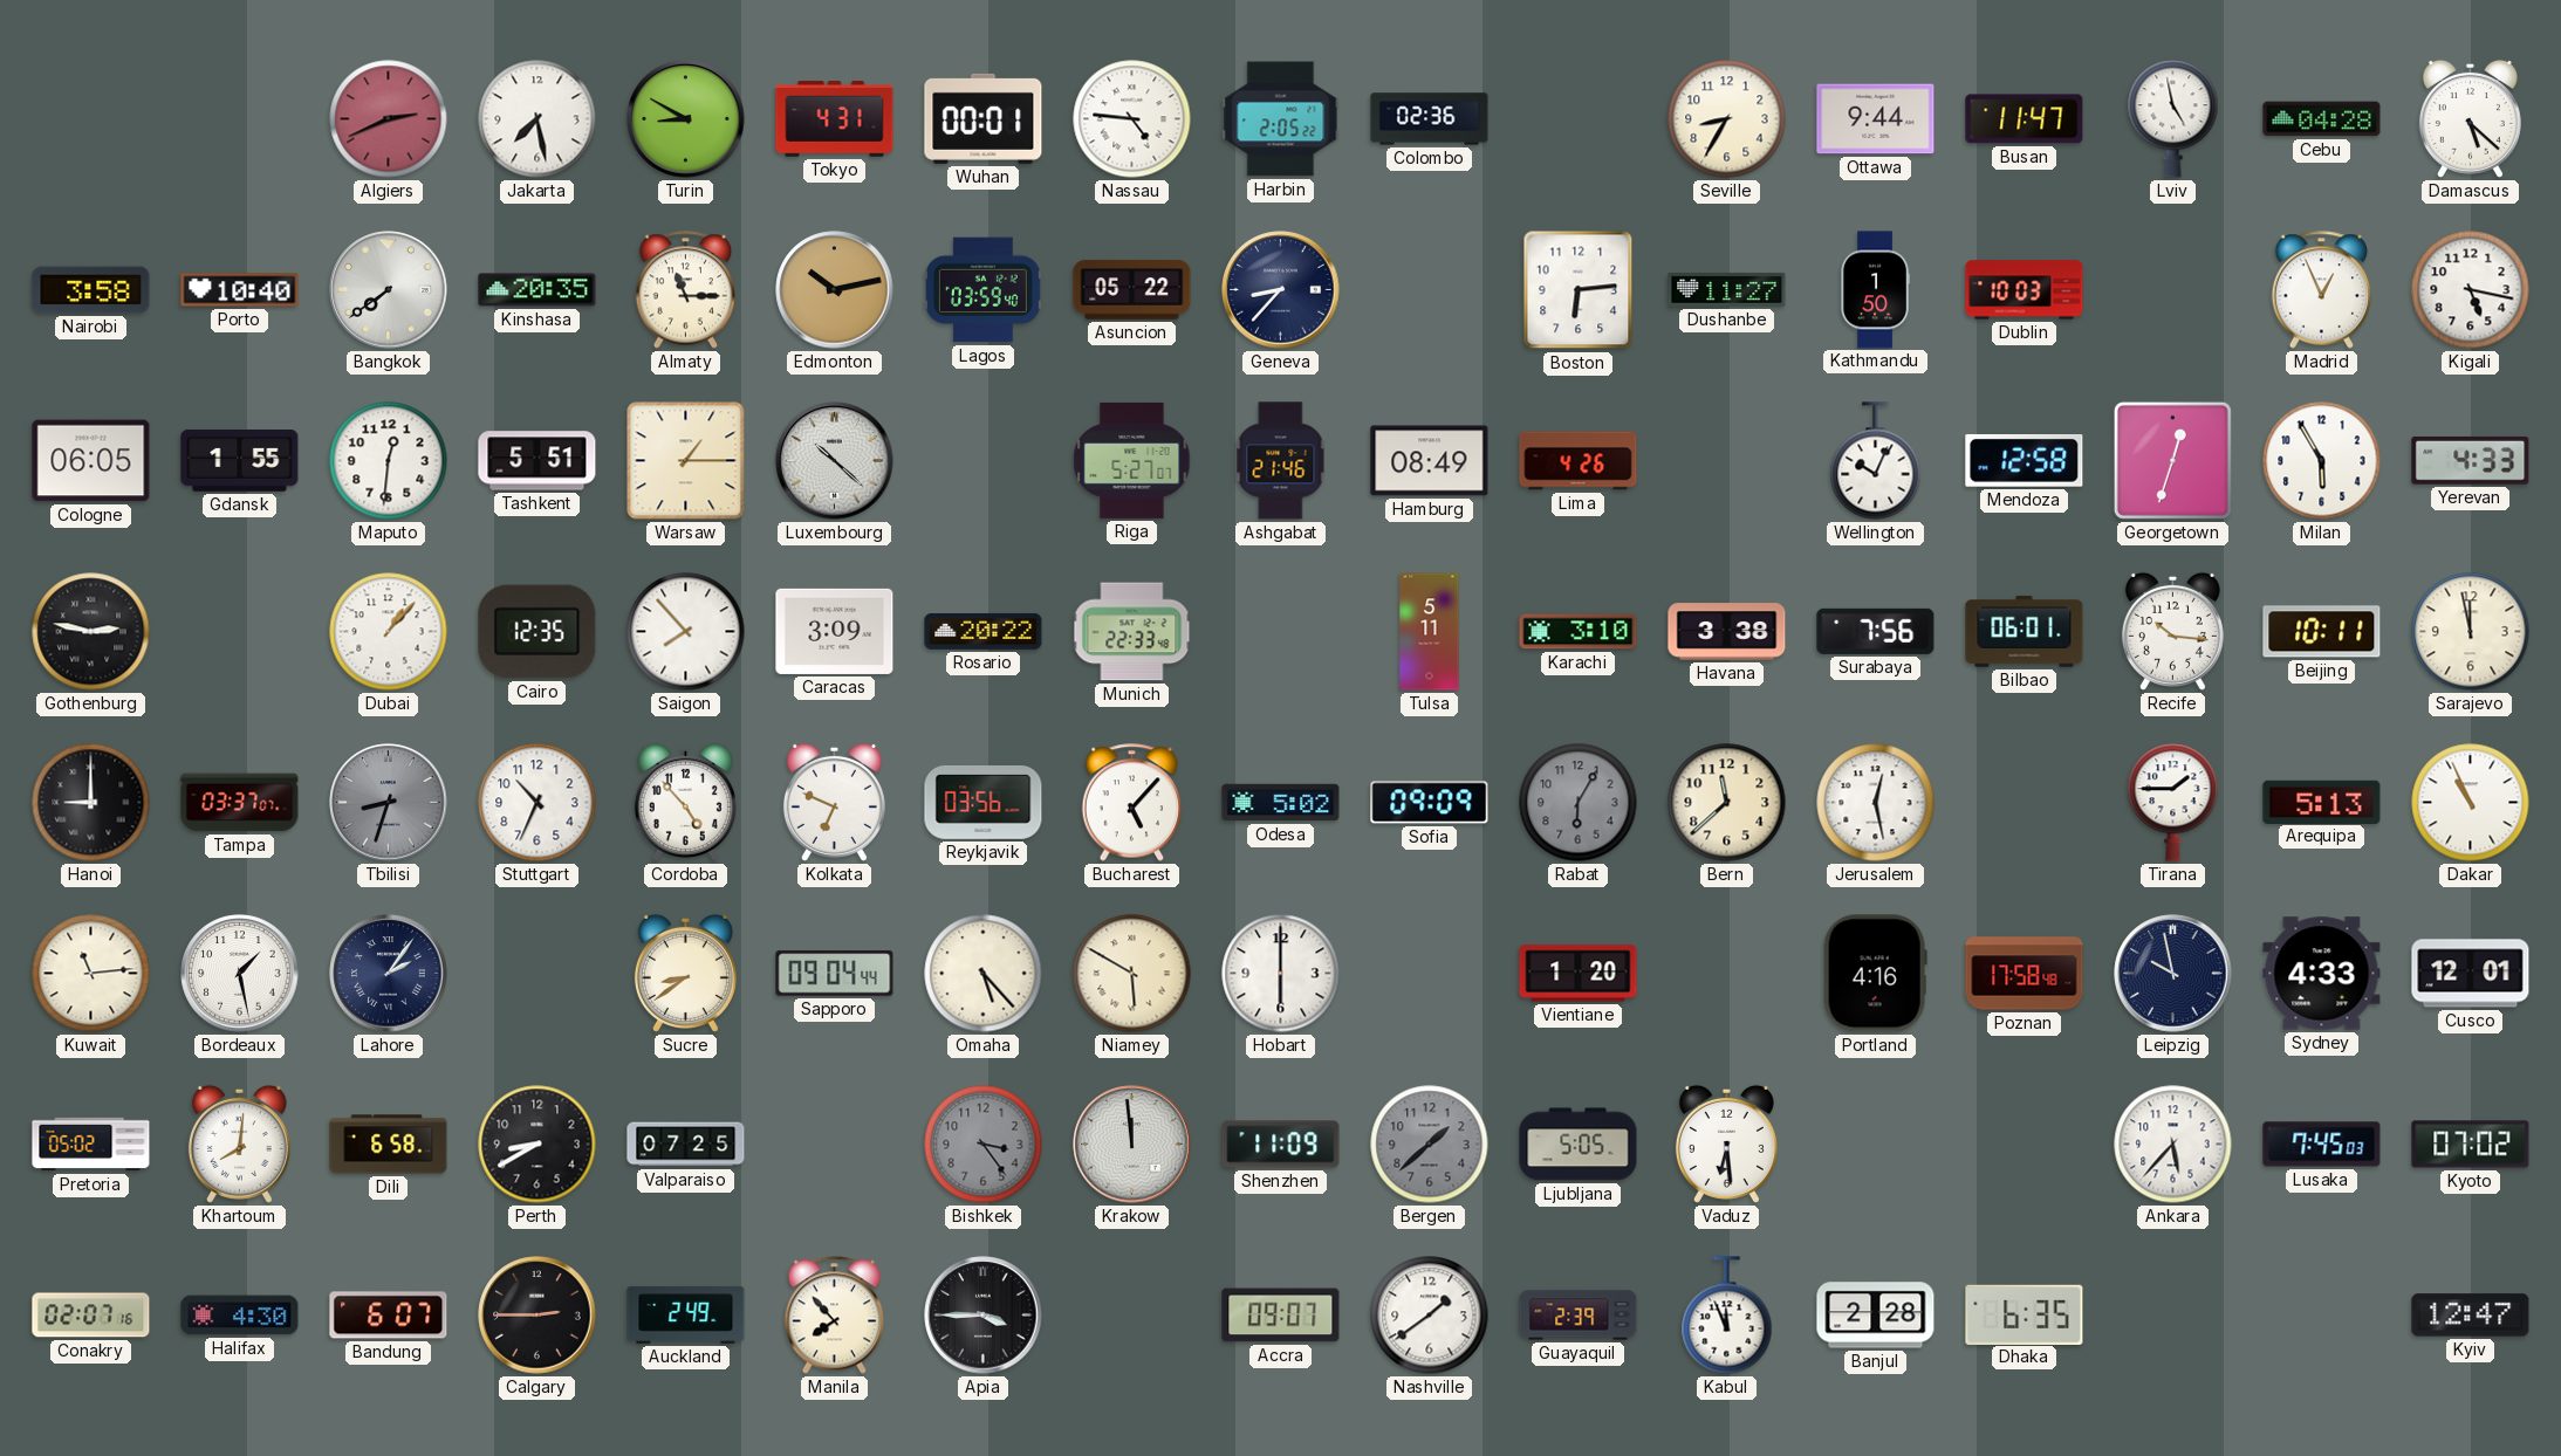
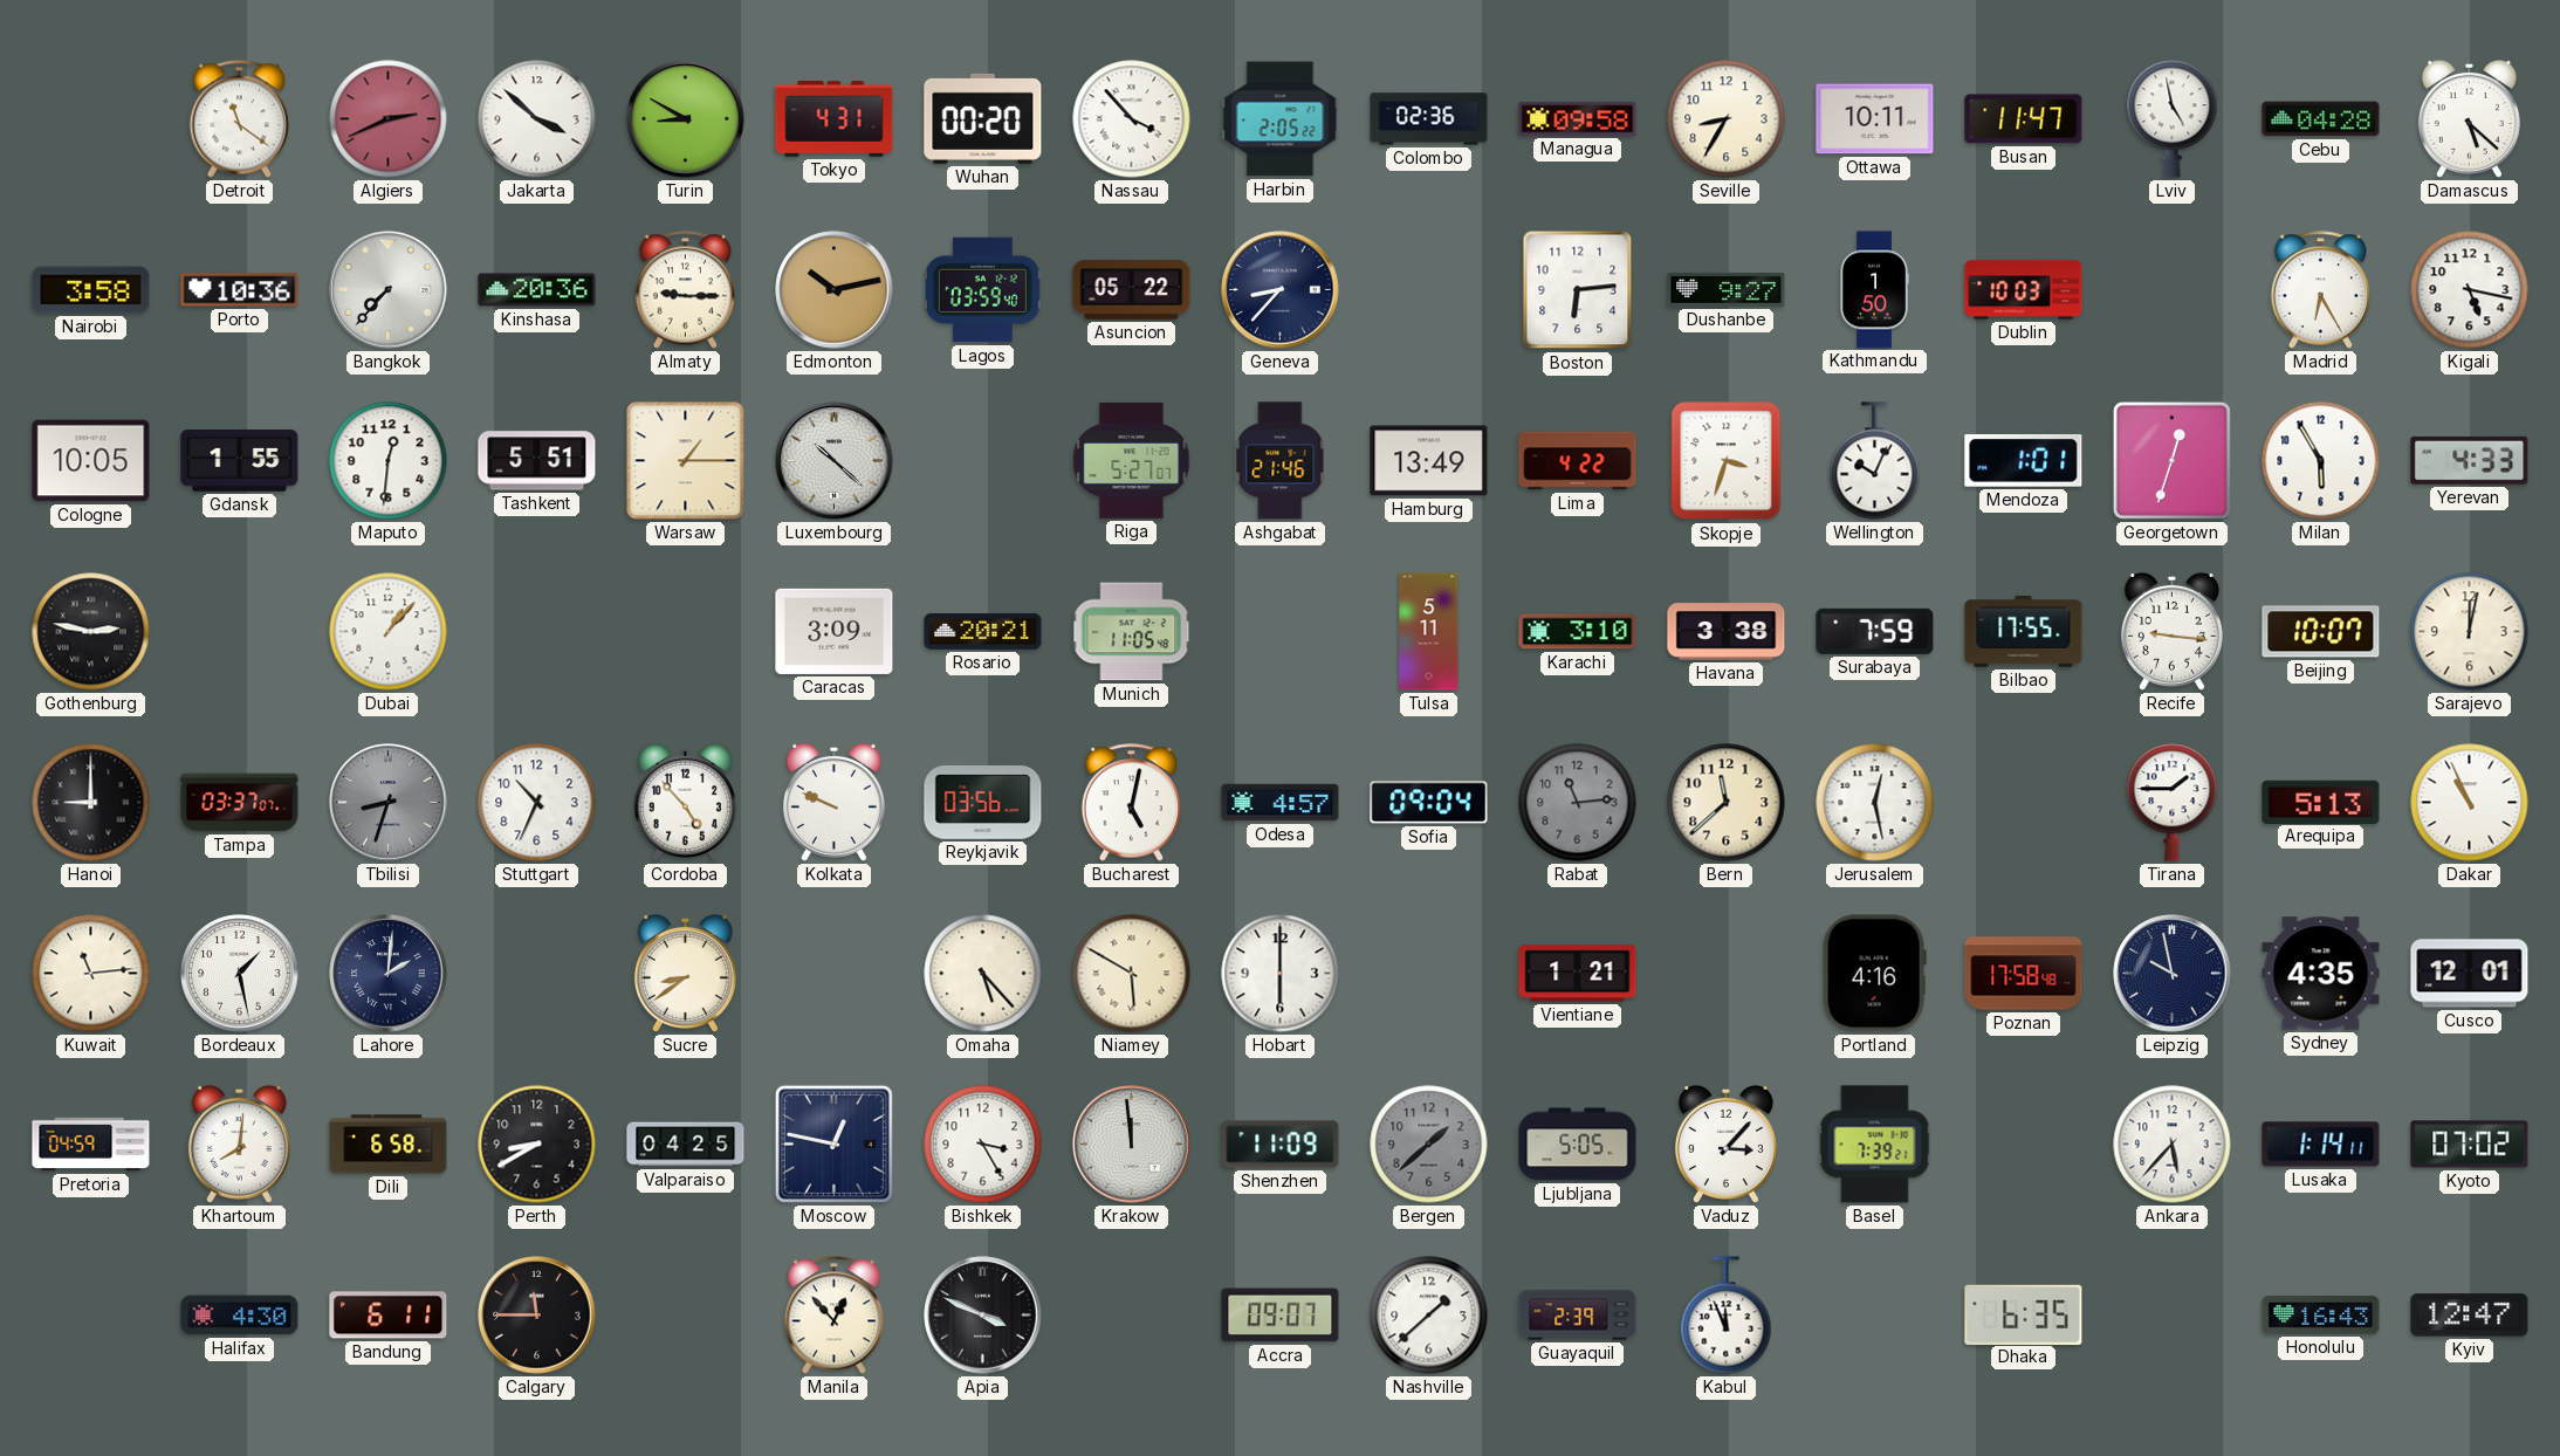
Detroit: none -> 11:21 (240, 119)
Jakarta: 7:28 -> 3:52 (537, 119)
Wuhan: 00:01 -> 00:20 (983, 118)
Nassau: 4:46 -> 3:53 (1132, 119)
Managua: none -> 09:58 (1578, 119)
Ottawa: 9:44 -> 10:11 (1875, 119)
Porto: 10:40 -> 10:36 (240, 290)
Bangkok: 7:39 -> 7:37 (389, 290)
Kinshasa: 20:35 -> 20:36 (537, 290)
Almaty: 11:15 -> 9:15 (686, 290)
Dushanbe: 11:27 -> 9:27 (1727, 289)
Madrid: 12:56 -> 6:25 (2321, 290)
Cologne: 06:05 -> 10:05 (91, 461)
Hamburg: 08:49 -> 13:49 (1429, 461)
Lima: 4:26 -> 4:22 (1578, 461)
Skopje: none -> 3:33 (1727, 461)
Mendoza: 12:58 -> 1:01 (2024, 461)
Cairo: 12:35 -> none (537, 632)
Saigon: 7:53 -> none (686, 632)
Rosario: 20:22 -> 20:21 (983, 631)
Munich: 22:33 -> 11:05 (1132, 632)
Surabaya: 7:56 -> 7:59 (1875, 631)
Bilbao: 06:01 -> 17:55 (2024, 632)
Recife: 10:16 -> 9:16 (2171, 631)
Beijing: 10:11 -> 10:07 (2321, 632)
Sarajevo: 11:58 -> 12:02 (2470, 632)
Kolkata: 6:49 -> 9:49 (833, 802)
Bucharest: 5:07 -> 5:02 (1132, 803)
Odesa: 5:02 -> 4:57 (1281, 803)
Sofia: 09:09 -> 09:04 (1429, 803)
Rabat: 6:05 -> 11:14 (1578, 803)
Lahore: 2:06 -> 2:01 (389, 974)
Sapporo: 09:04 -> none (835, 974)
Vientiane: 1:20 -> 1:21 (1578, 974)
Sydney: 4:33 -> 4:35 (2321, 974)
Pretoria: 05:02 -> 04:59 (91, 1145)
Valparaiso: 07:25 -> 04:25 (686, 1145)
Moscow: none -> 12:47 (833, 1143)
Bishkek: 3:24 -> 3:25 (983, 1145)
Bishkek dial: grey -> white (983, 1145)
Vaduz: 6:29 -> 3:07 (1725, 1143)
Basel: none -> 7:39 (1875, 1145)
Lusaka: 7:45 -> 1:14 (2321, 1145)
Conakry: 02:07 -> none (91, 1316)
Bandung: 6:07 -> 6:11 (389, 1316)
Calgary: 2:45 -> 11:45 (537, 1316)
Auckland: 2:49 -> none (686, 1314)
Manila: 7:53 -> 12:53 (835, 1316)
Apia: 3:45 -> 3:49 (983, 1316)
Nashville: 1:39 -> 1:38 (1429, 1316)
Banjul: 2:28 -> none (1876, 1316)
Honolulu: none -> 16:43 (2321, 1316)
